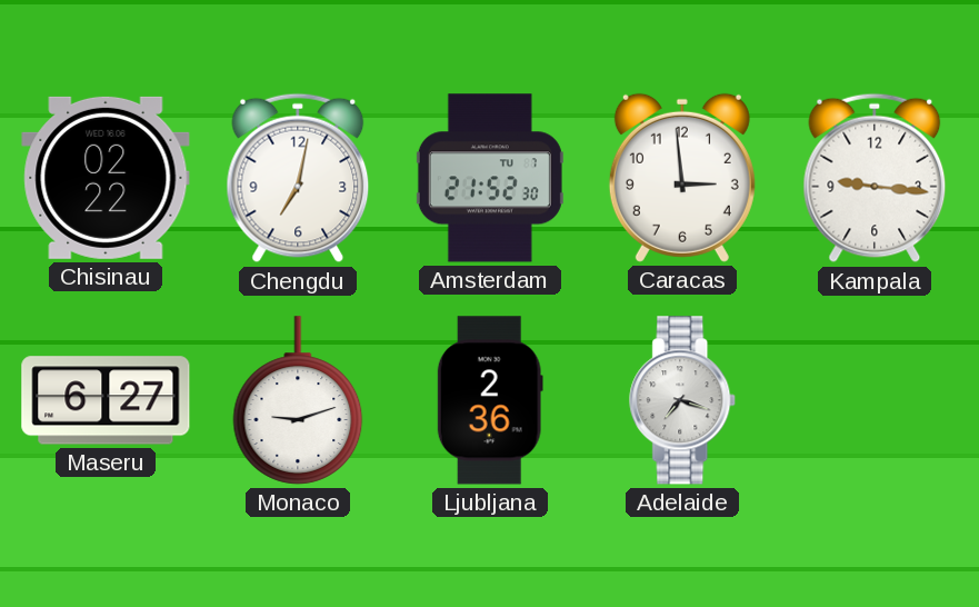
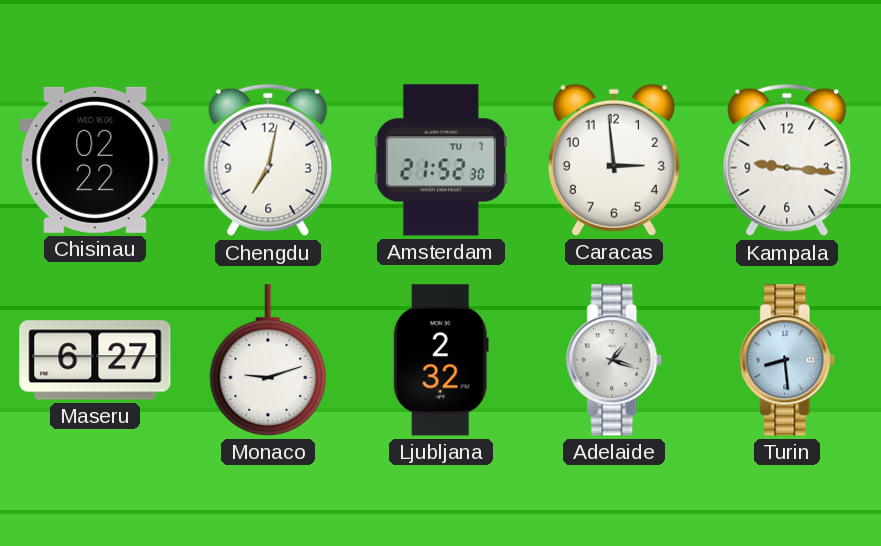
Ljubljana: 2:36 -> 2:32 (441, 360)
Adelaide: 7:18 -> 1:18 (615, 360)
Turin: none -> 8:29 (788, 360)
